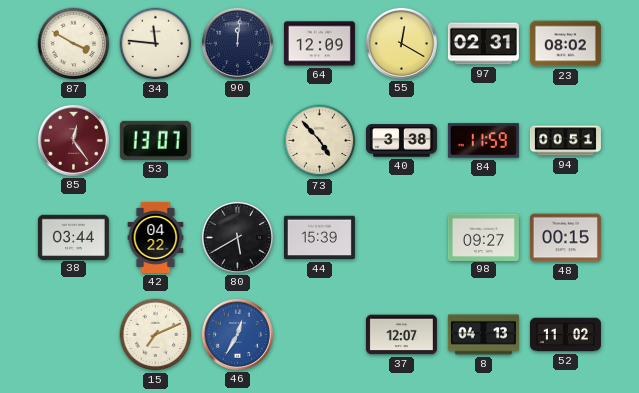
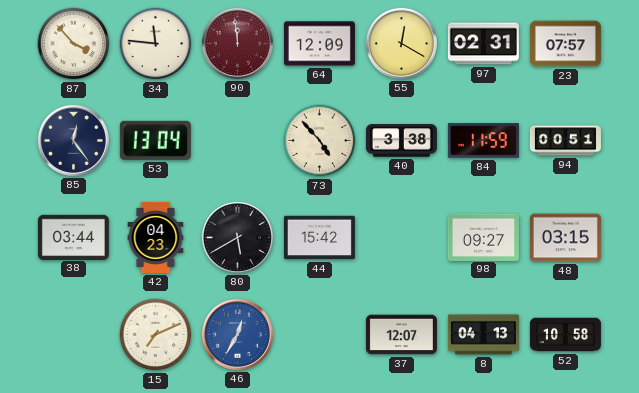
87: 3:50 -> 3:53 (74, 44)
90: 12:01 -> 11:59 (237, 43)
90 dial: navy -> burgundy (237, 43)
23: 08:02 -> 07:57 (565, 44)
85 dial: burgundy -> navy (73, 140)
53: 13:07 -> 13:04 (155, 140)
42: 04:22 -> 04:23 (156, 237)
44: 15:39 -> 15:42 (319, 238)
48: 00:15 -> 03:15 (565, 238)
52: 11:02 -> 10:58 (565, 335)
